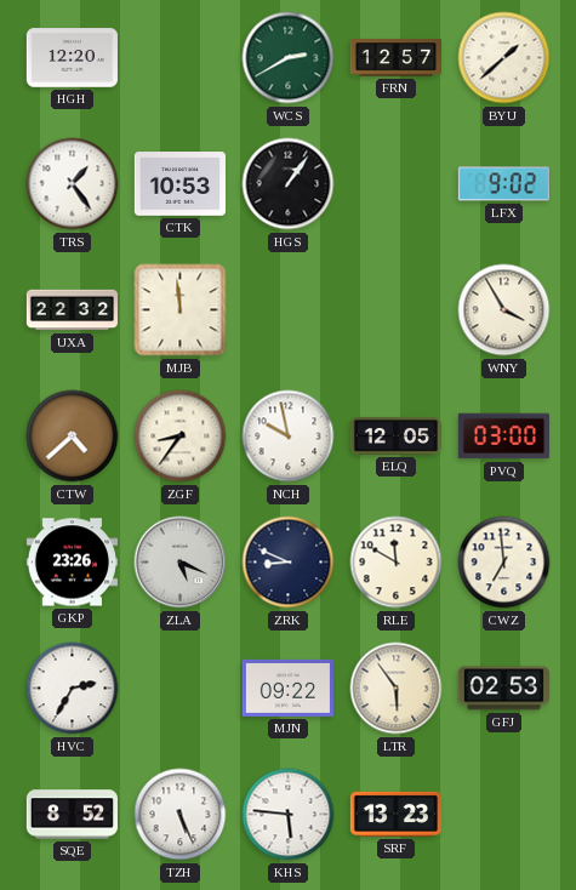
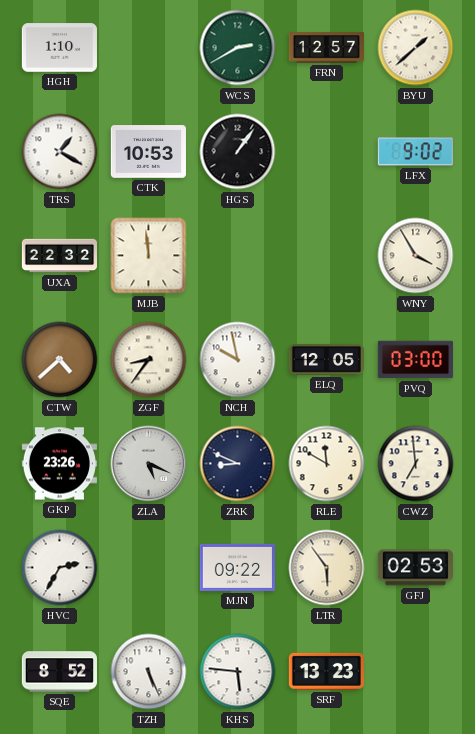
HGH: 12:20 -> 1:10 (59, 48)
TRS: 1:24 -> 1:20 (60, 152)
